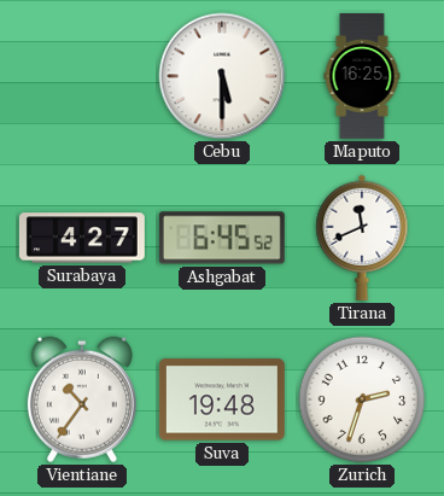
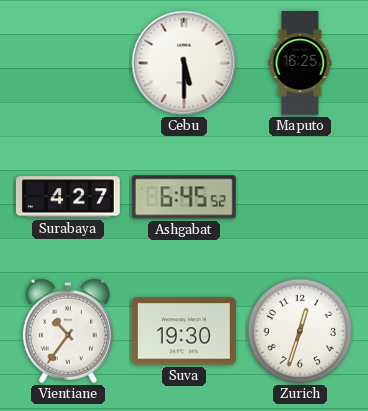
Tirana: 11:41 -> none (362, 238)
Suva: 19:48 -> 19:30 (184, 331)
Zurich: 2:33 -> 12:33 (300, 331)
